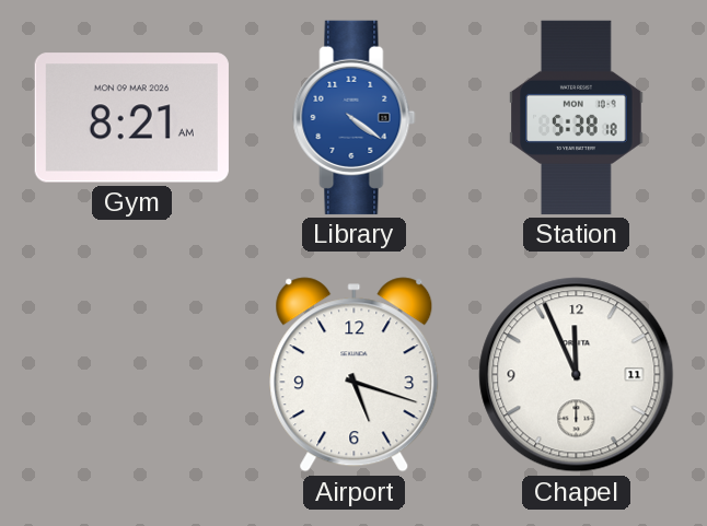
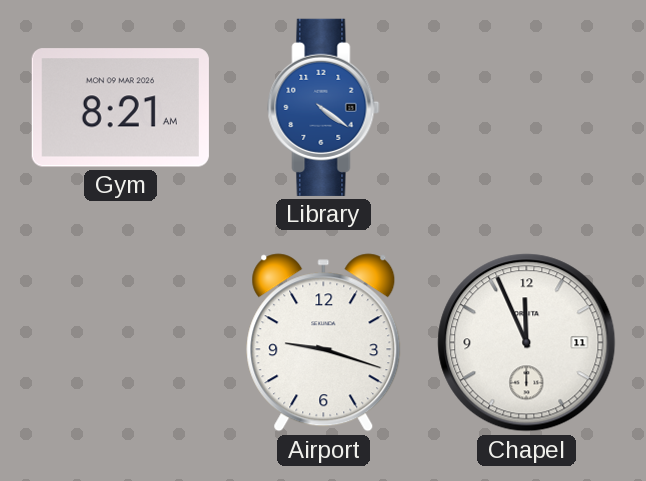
Station: 5:38 -> none (577, 117)
Airport: 5:18 -> 9:18 (324, 343)
